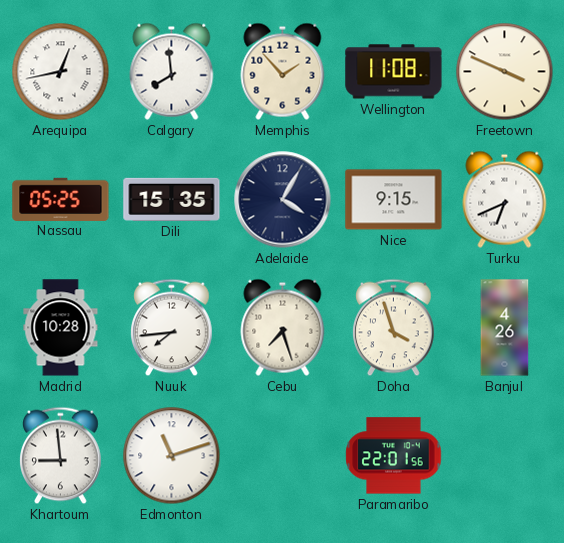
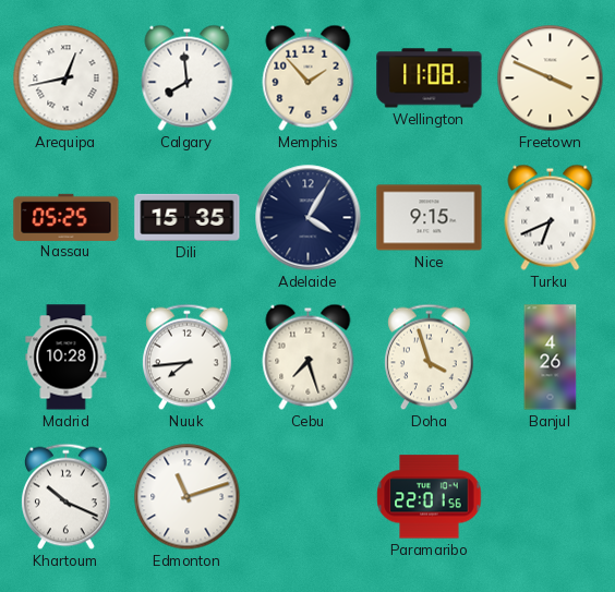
Khartoum: 8:59 -> 10:19 (67, 497)
